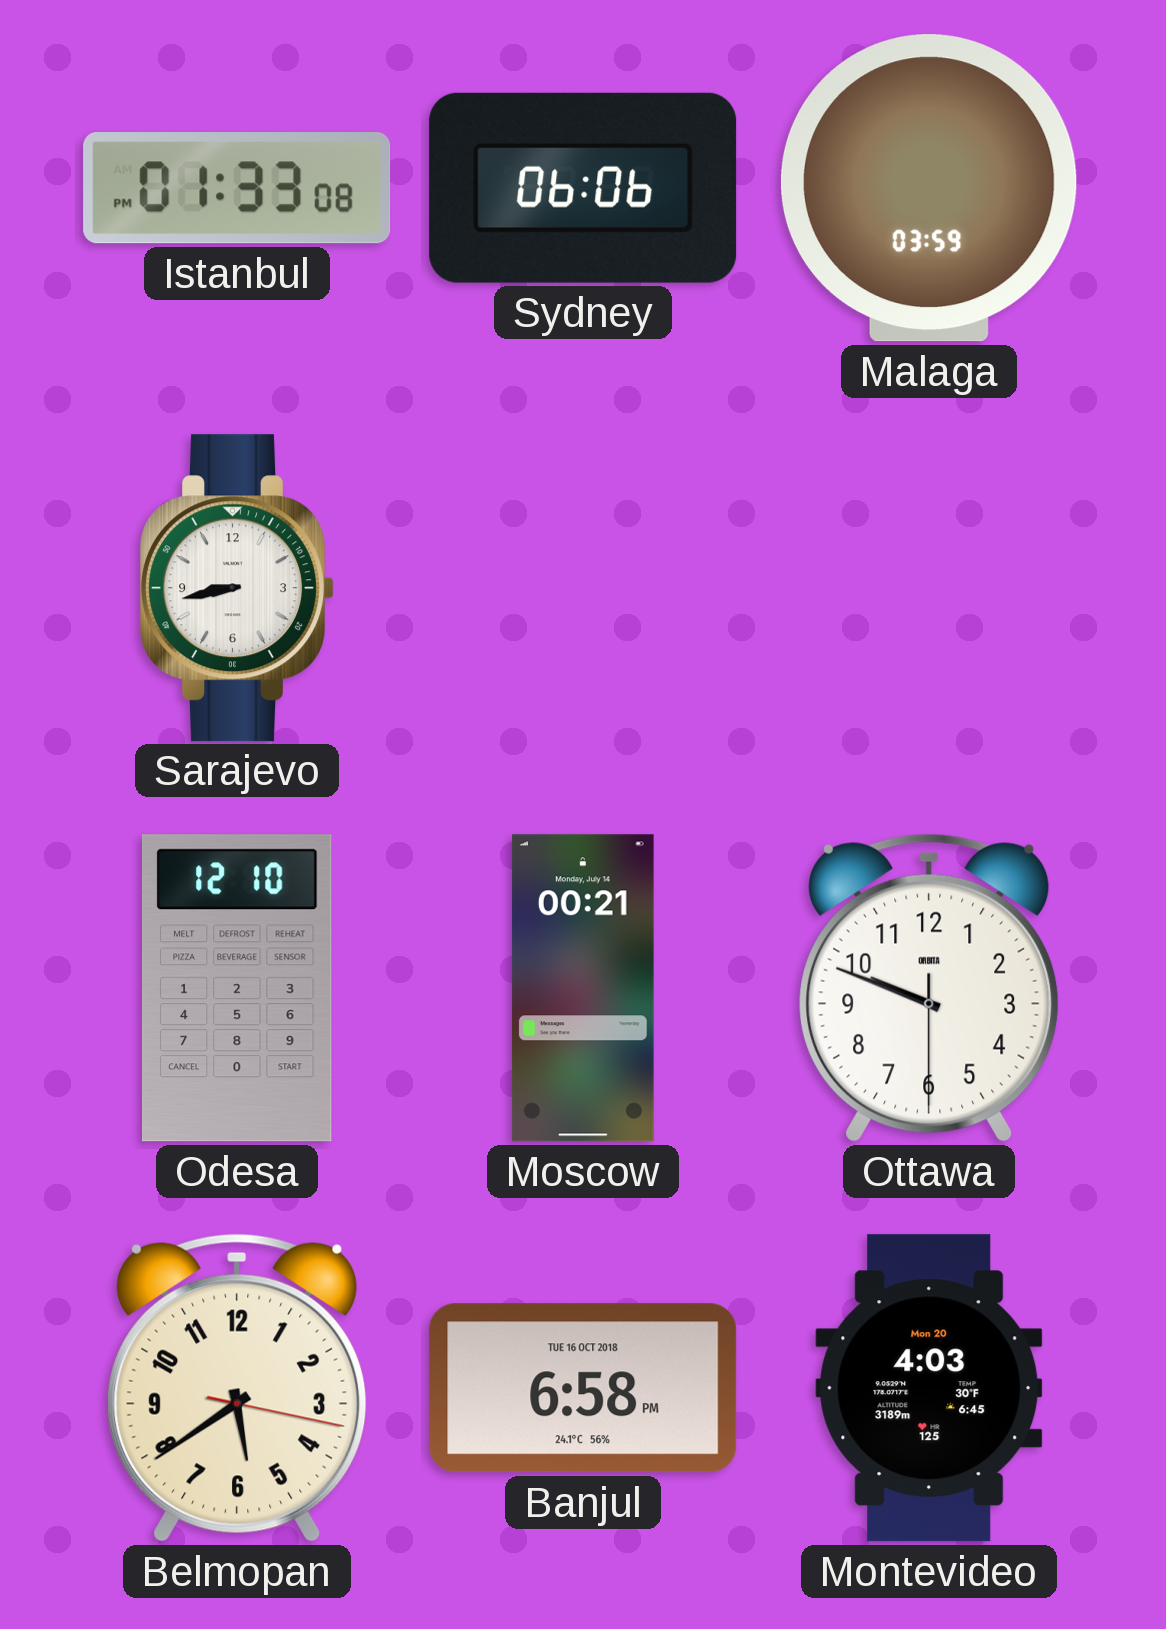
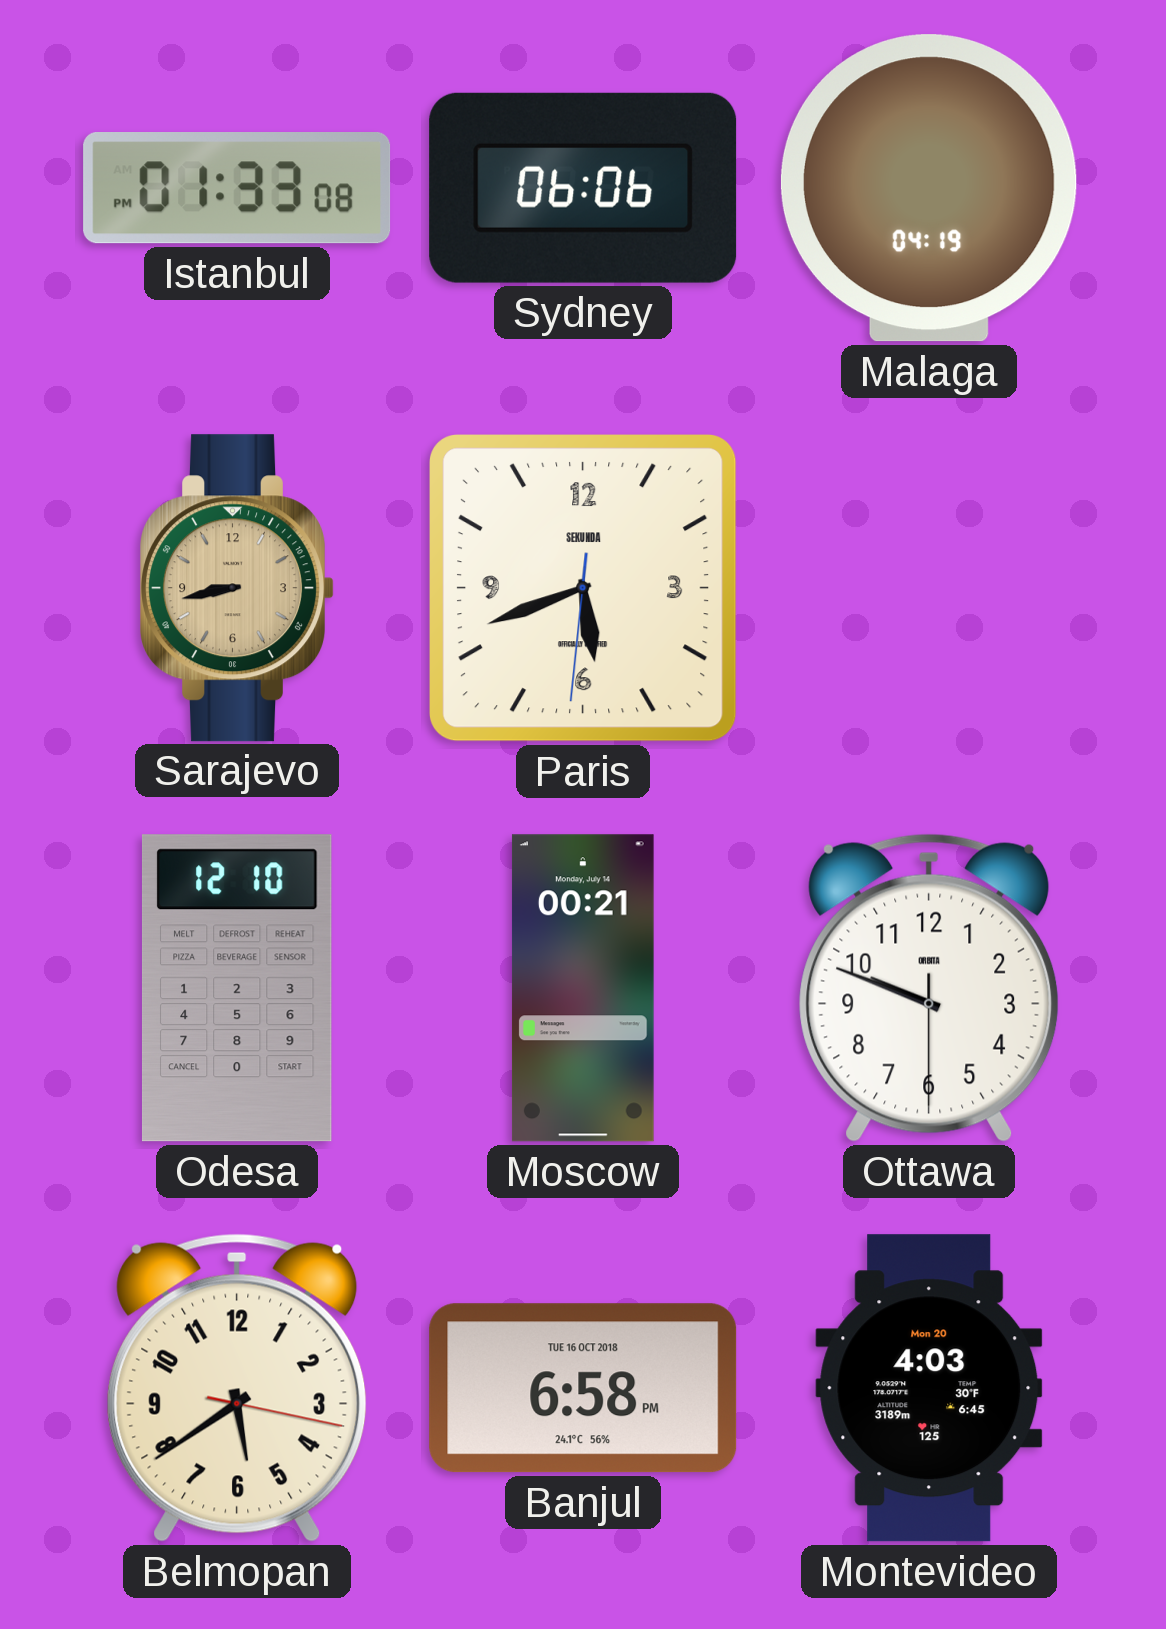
Malaga: 03:59 -> 04:19 (929, 188)
Sarajevo dial: white -> champagne (237, 588)
Paris: none -> 5:41 (584, 589)
